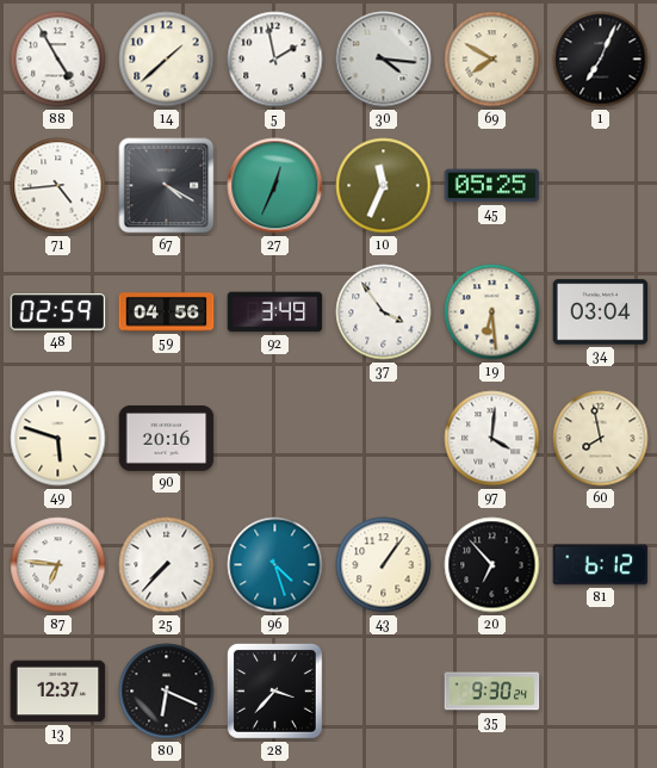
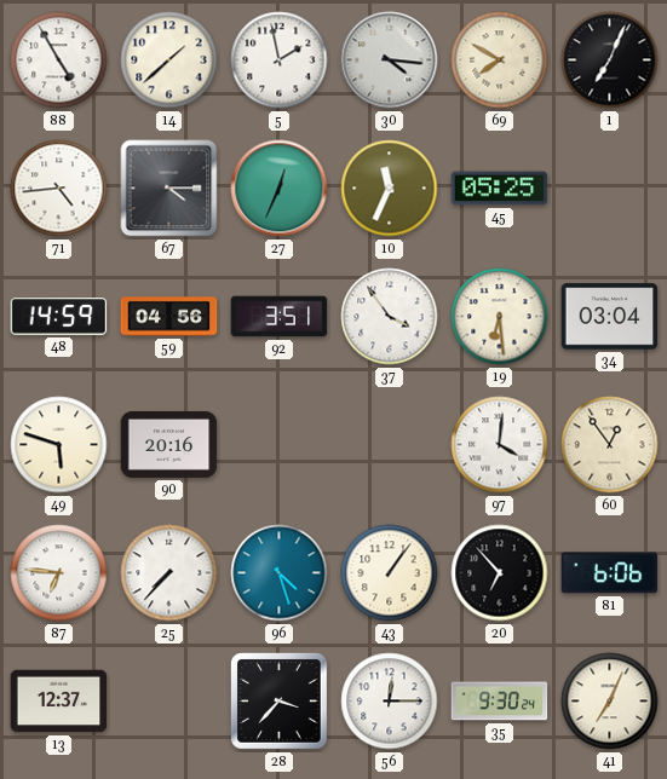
67: 4:20 -> 4:15 (169, 189)
48: 02:59 -> 14:59 (59, 317)
92: 3:49 -> 3:51 (280, 317)
60: 7:58 -> 12:54 (610, 445)
81: 6:12 -> 6:06 (610, 573)
80: 6:19 -> none (167, 692)
56: none -> 12:15 (390, 702)
41: none -> 7:04 (610, 702)
